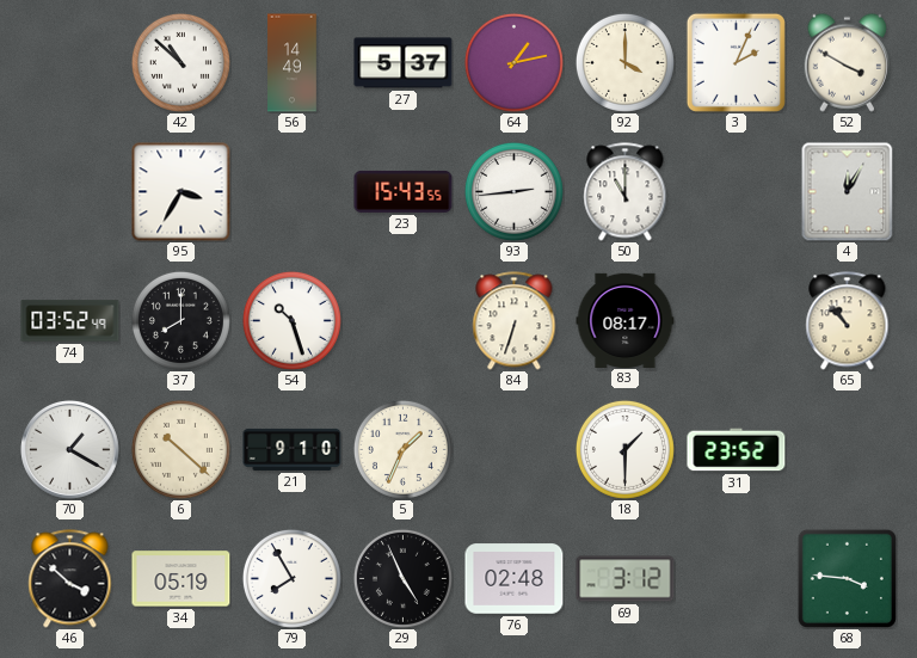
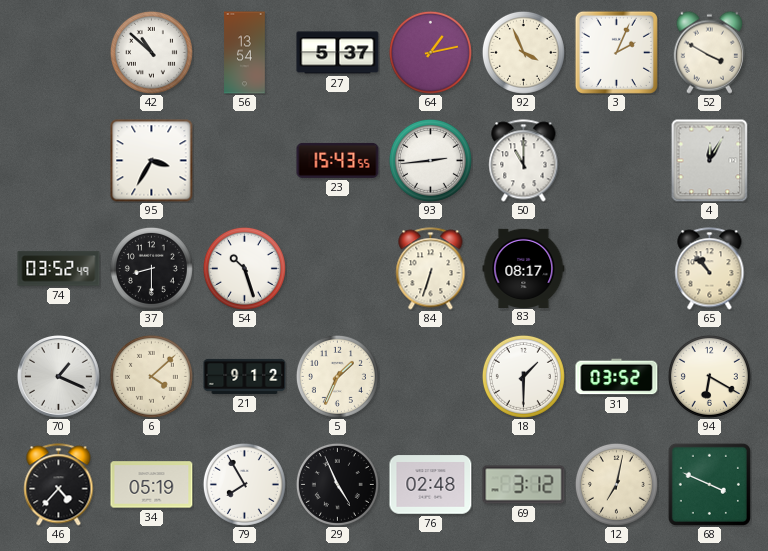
56: 14:49 -> 13:54 (245, 53)
92: 4:00 -> 3:56 (523, 52)
37: 8:00 -> 8:30 (151, 268)
70: 1:20 -> 1:19 (59, 377)
6: 10:22 -> 4:08 (151, 376)
21: 9:10 -> 9:12 (245, 376)
31: 23:52 -> 03:52 (617, 377)
94: none -> 6:20 (709, 376)
46: 3:52 -> 4:37 (59, 485)
12: none -> 7:02 (616, 484)
68: 3:46 -> 3:49 (709, 484)
